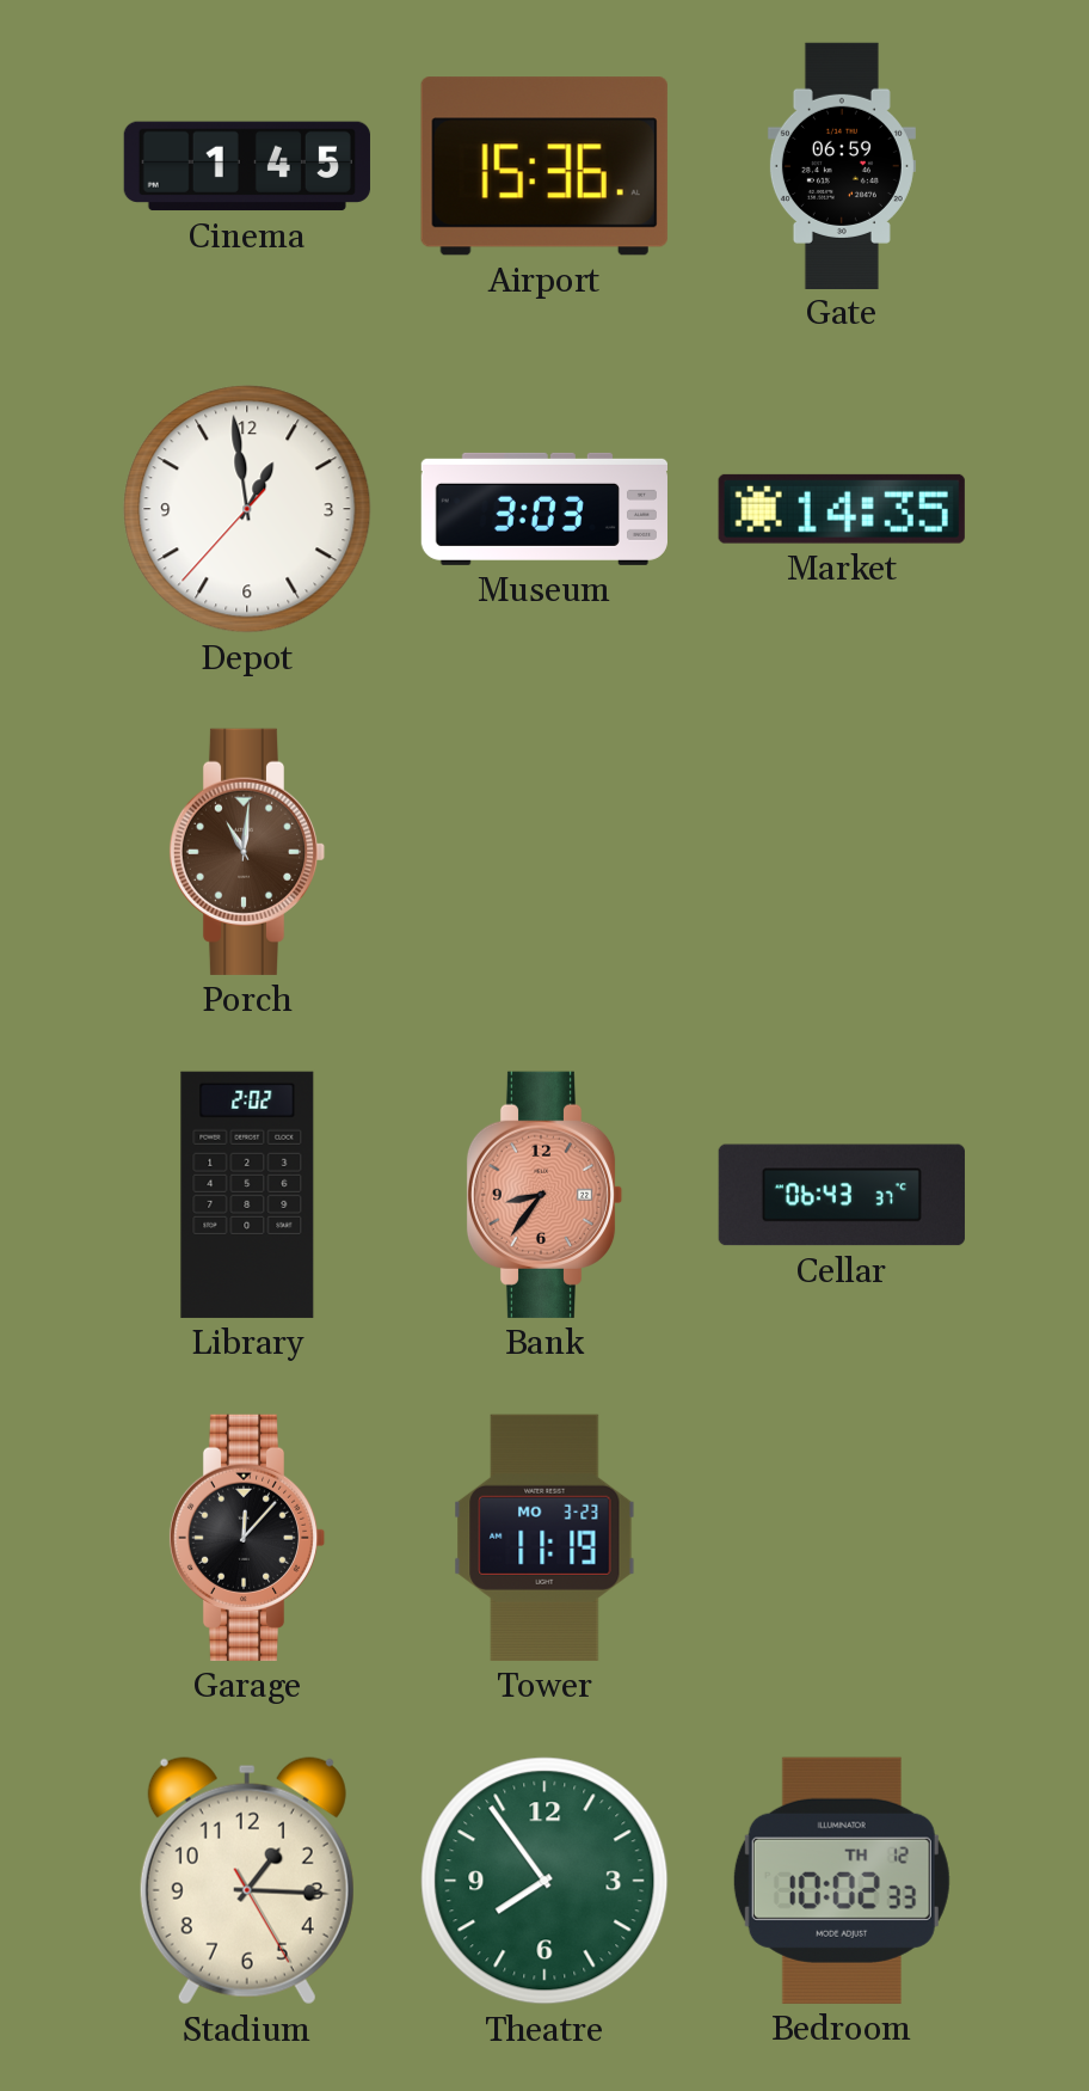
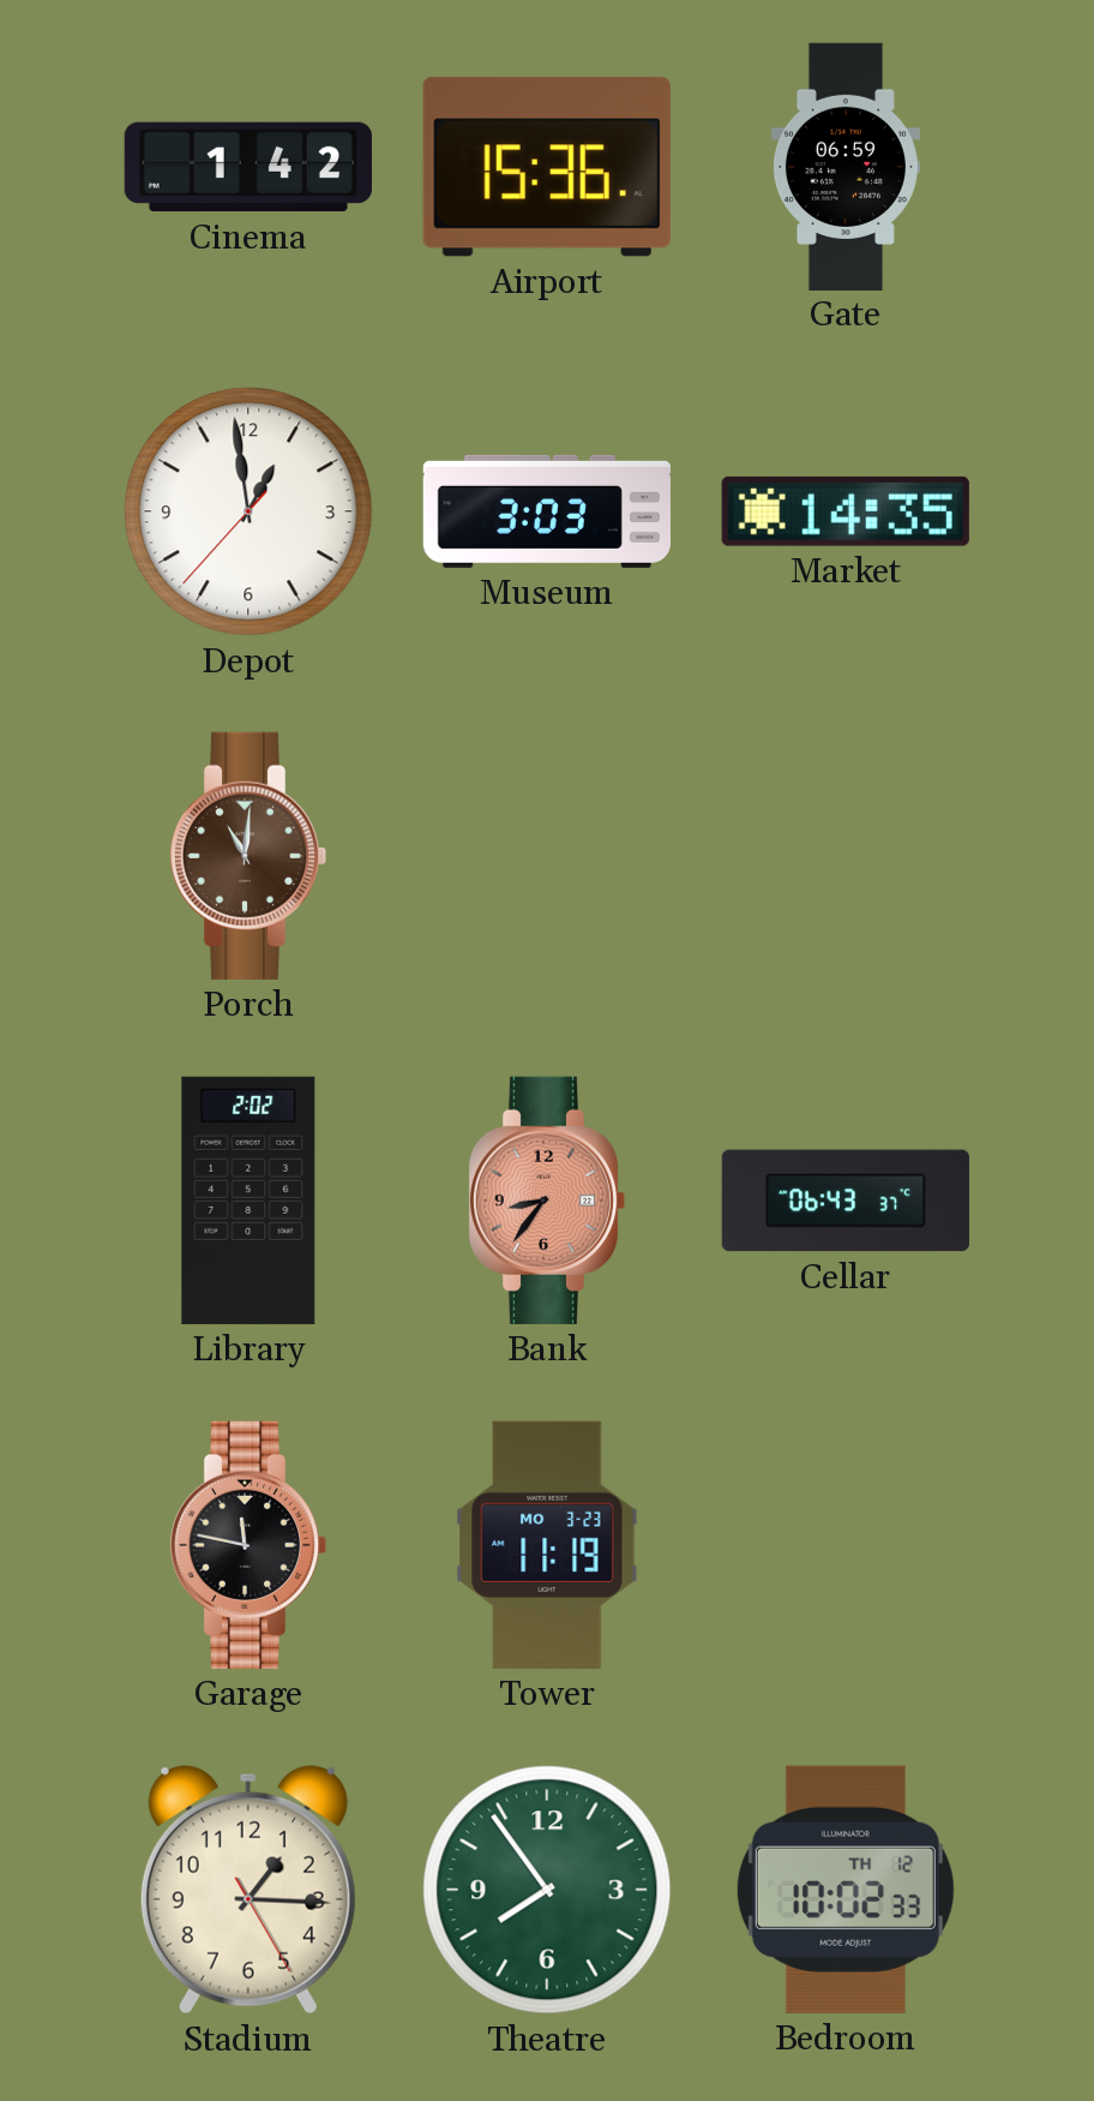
Cinema: 1:45 -> 1:42 (248, 167)
Garage: 12:07 -> 11:47 (248, 1545)
